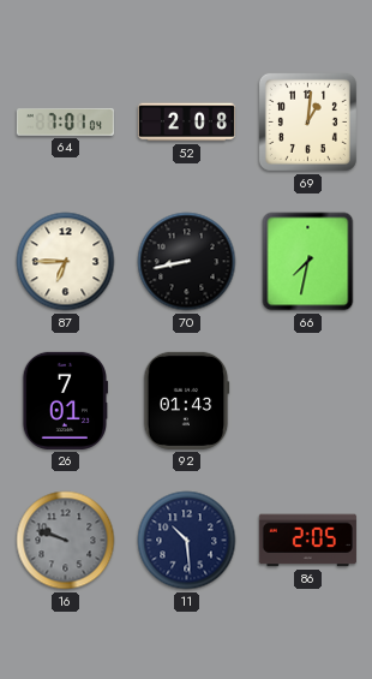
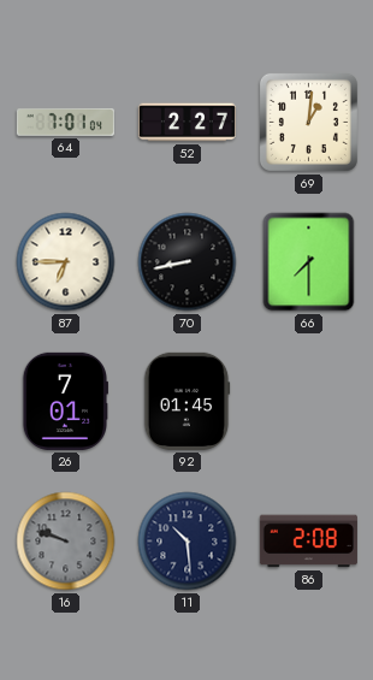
52: 2:08 -> 2:27 (186, 123)
66: 7:32 -> 7:30 (309, 262)
92: 01:43 -> 01:45 (186, 401)
86: 2:05 -> 2:08 (308, 542)
